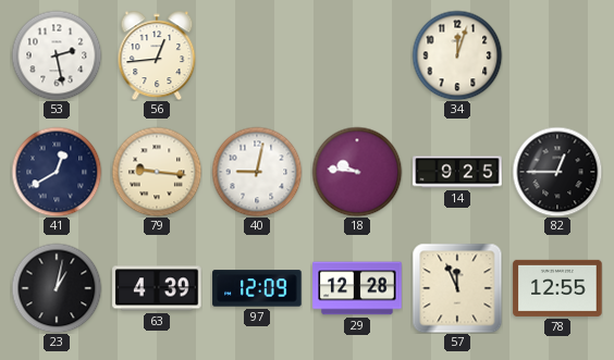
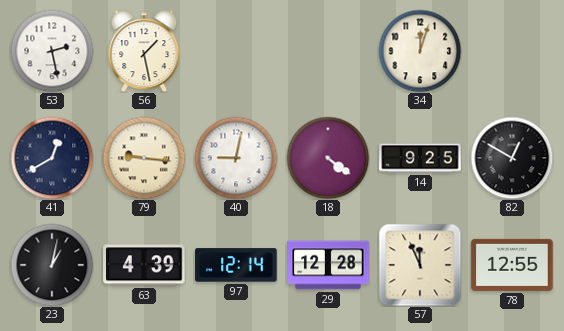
56: 12:44 -> 1:28 (144, 51)
18: 9:46 -> 4:21 (328, 158)
82: 12:45 -> 12:50 (512, 158)
97: 12:09 -> 12:14 (236, 265)
